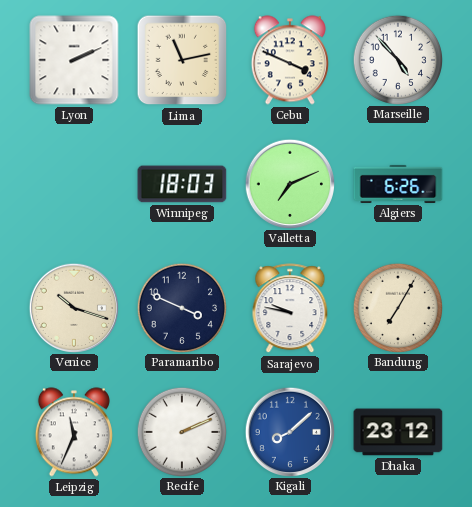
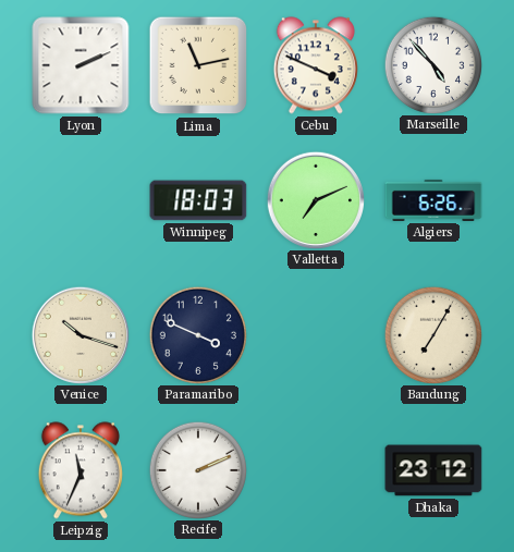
Sarajevo: 9:47 -> none (290, 309)
Kigali: 8:08 -> none (289, 431)
